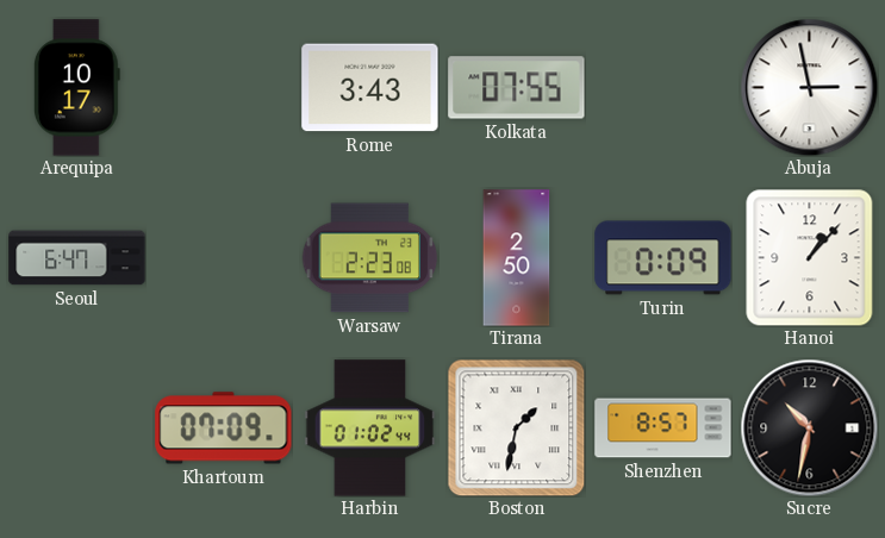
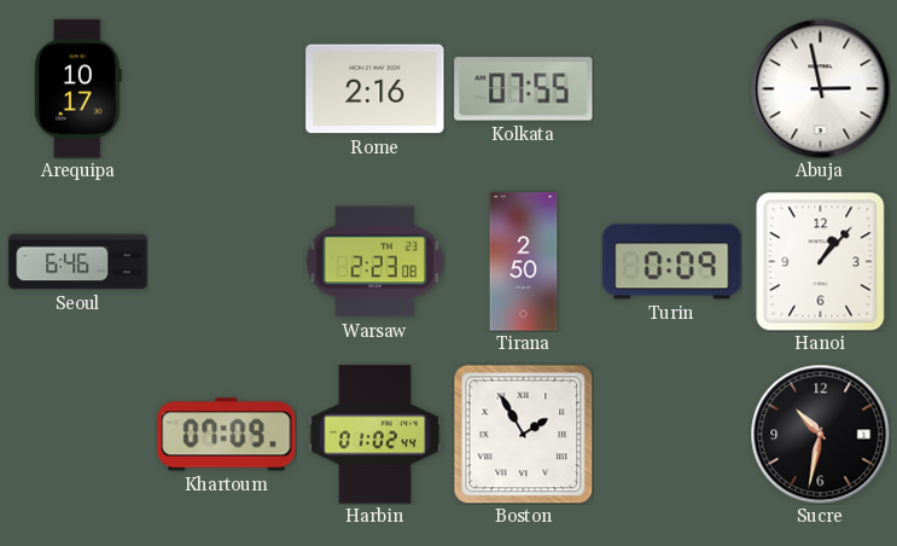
Rome: 3:43 -> 2:16 (375, 89)
Seoul: 6:47 -> 6:46 (78, 262)
Boston: 1:32 -> 1:55 (523, 434)
Shenzhen: 8:57 -> none (663, 428)
